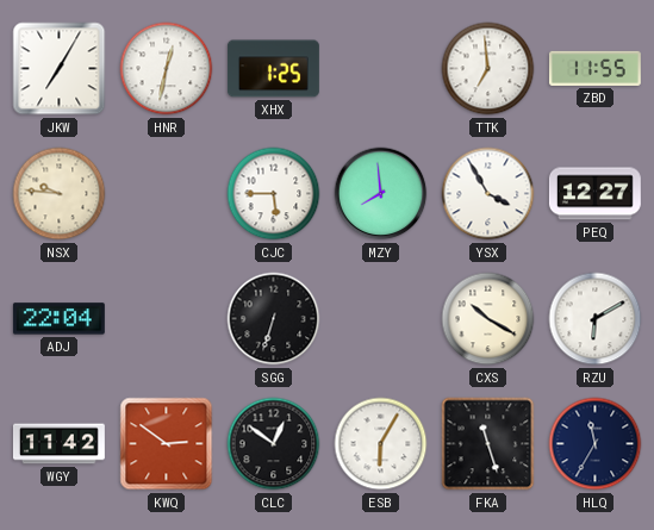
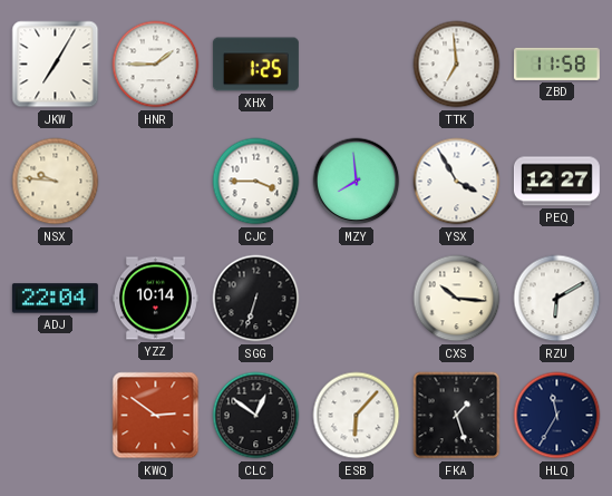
HNR: 12:32 -> 1:45 (156, 65)
ZBD: 11:55 -> 11:58 (556, 64)
CJC: 5:45 -> 3:45 (256, 182)
YZZ: none -> 10:14 (155, 299)
CXS: 10:20 -> 10:16 (457, 299)
WGY: 11:42 -> none (58, 444)
ESB: 6:05 -> 6:07 (357, 416)
FKA: 11:27 -> 1:27 (457, 416)
